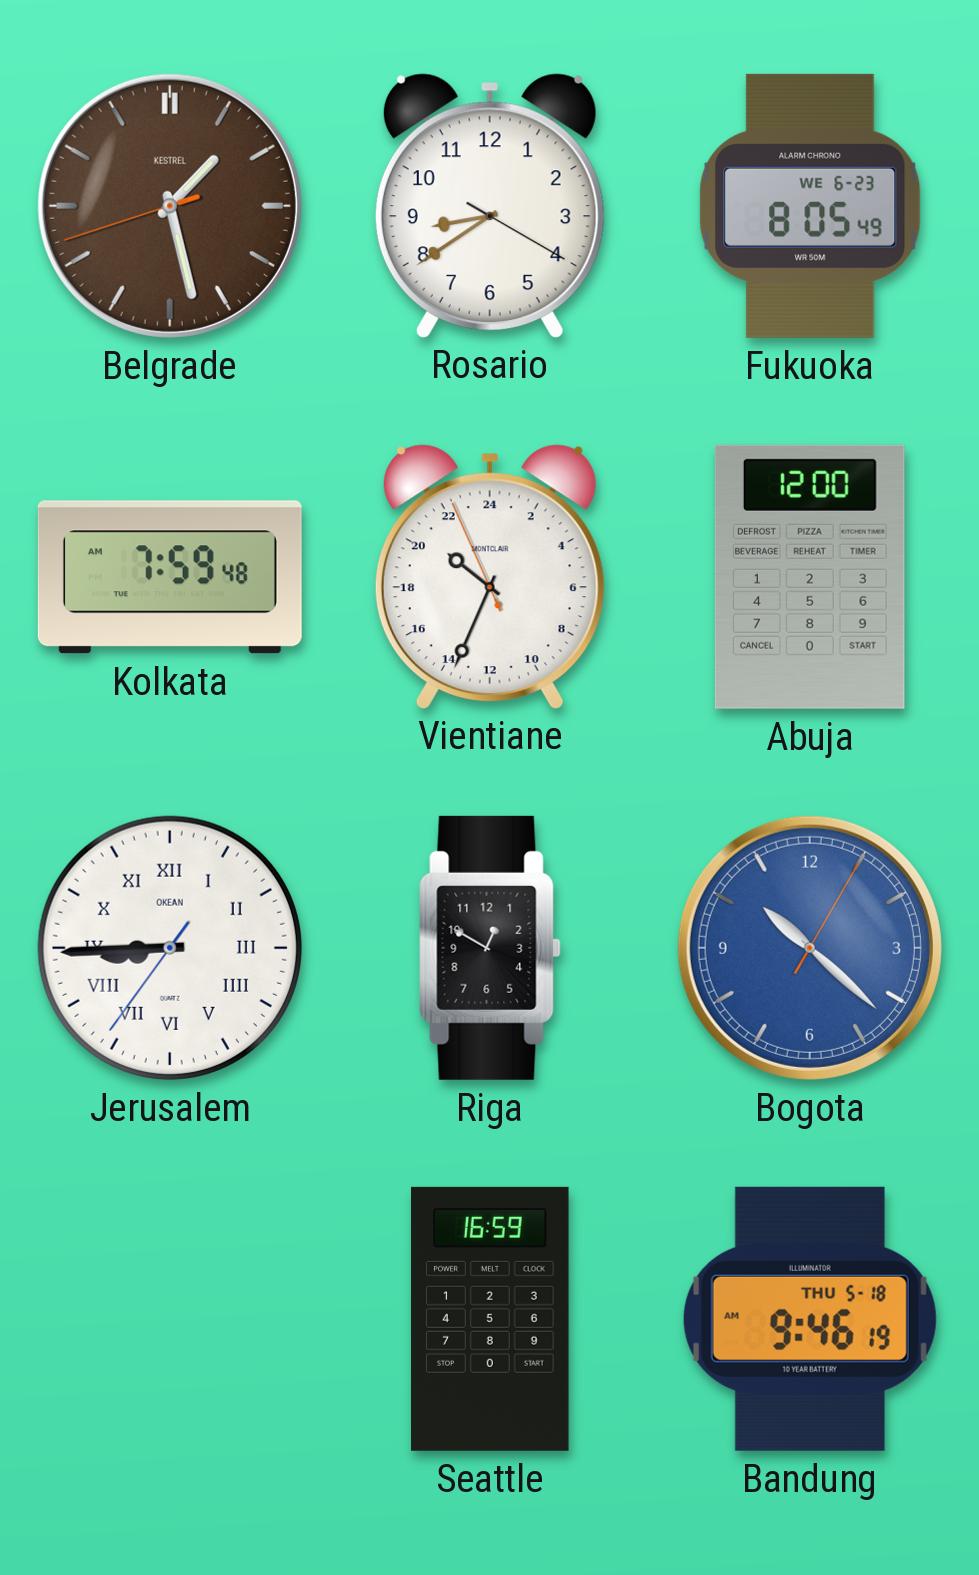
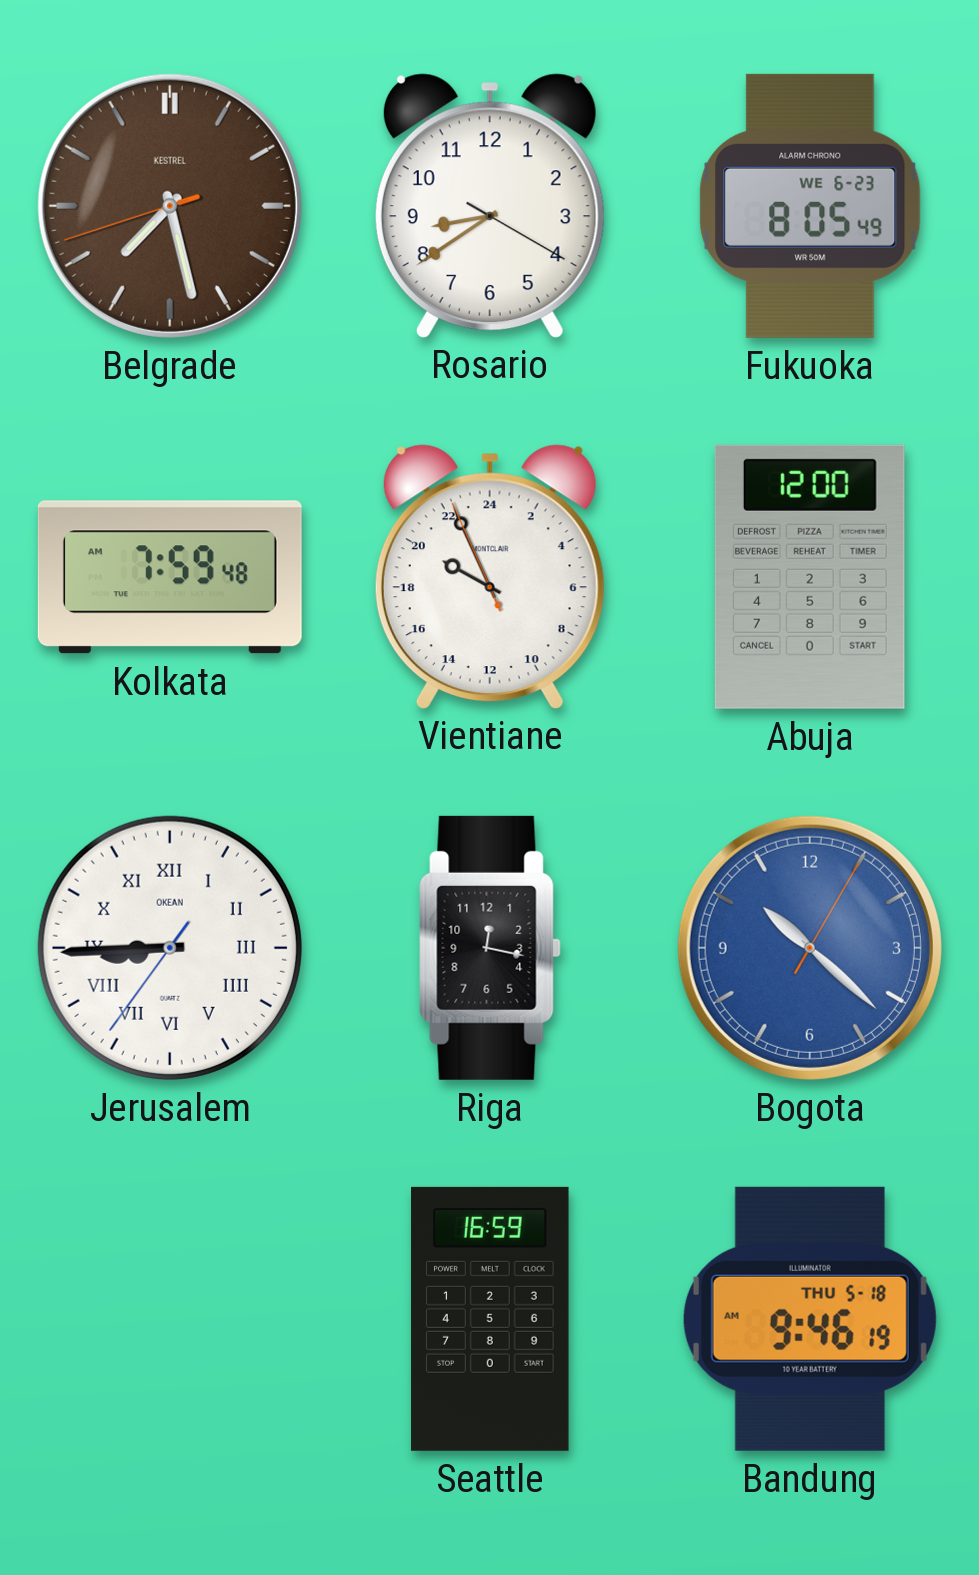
Belgrade: 1:27 -> 7:27 (170, 206)
Vientiane: 20:33 -> 19:55 (490, 576)
Riga: 12:50 -> 12:17 (490, 948)
